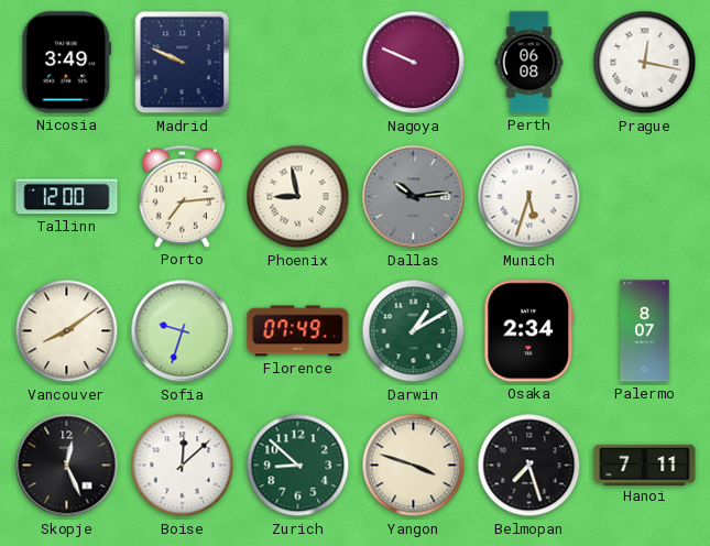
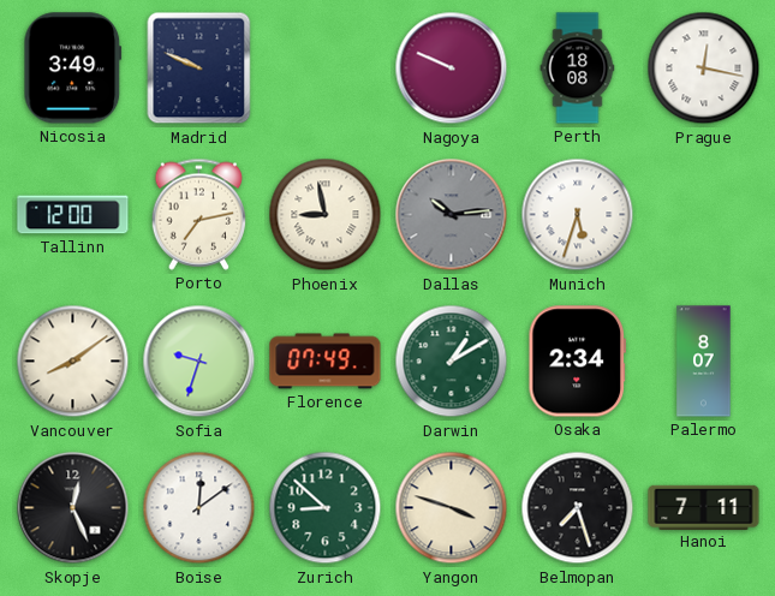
Perth: 06:08 -> 18:08 (578, 68)
Porto: 7:14 -> 7:13 (199, 214)
Boise: 12:08 -> 12:09 (199, 508)
